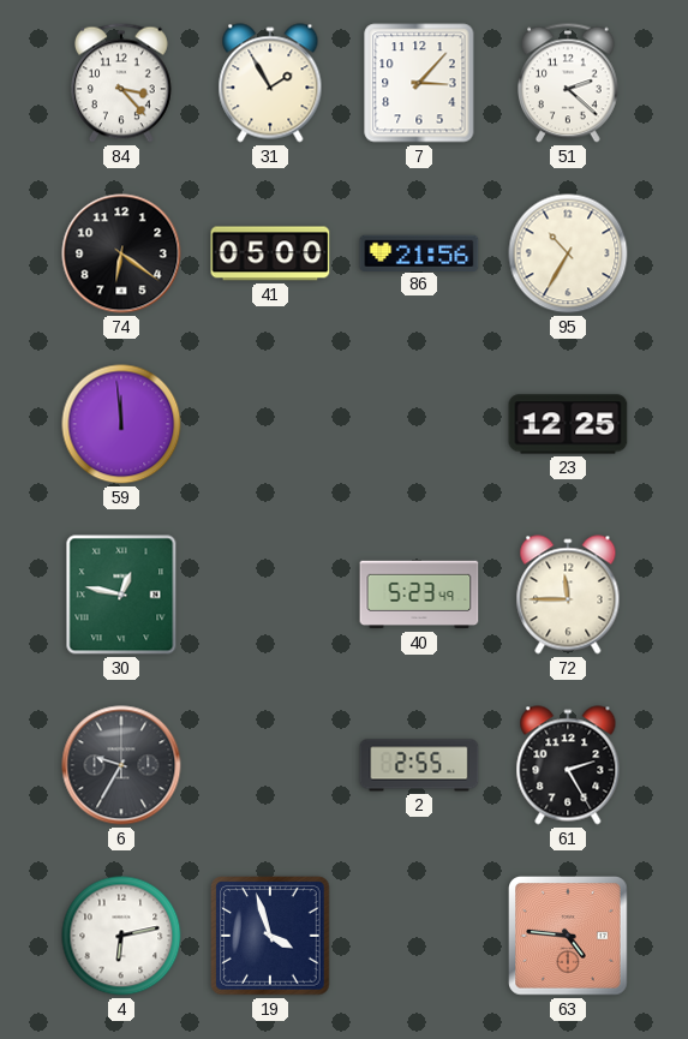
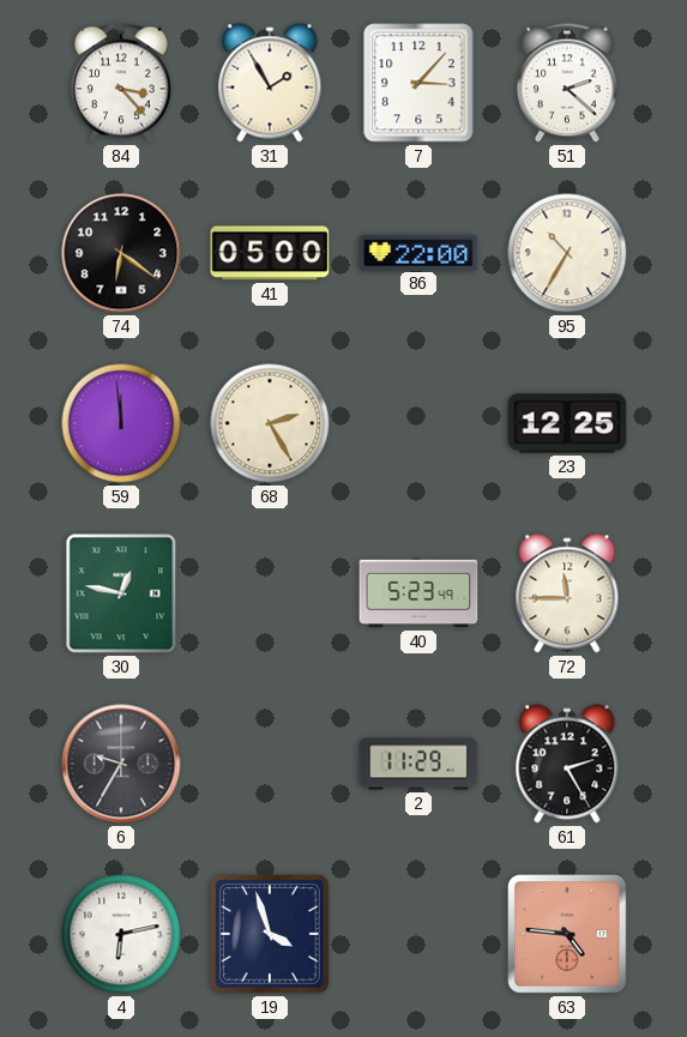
86: 21:56 -> 22:00 (418, 252)
68: none -> 2:25 (270, 423)
2: 2:55 -> 11:29 (418, 764)
